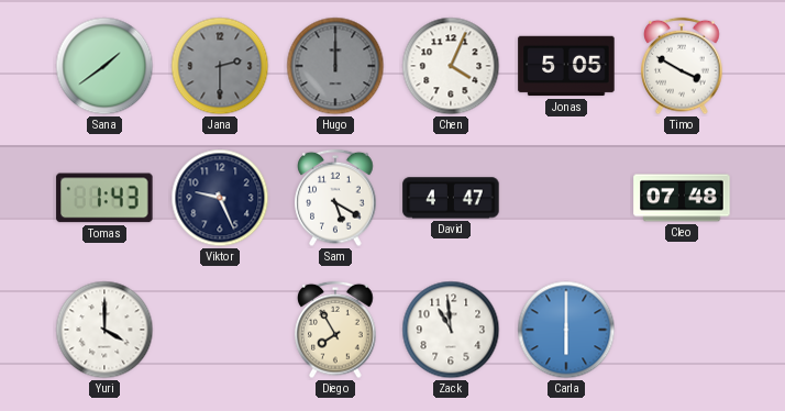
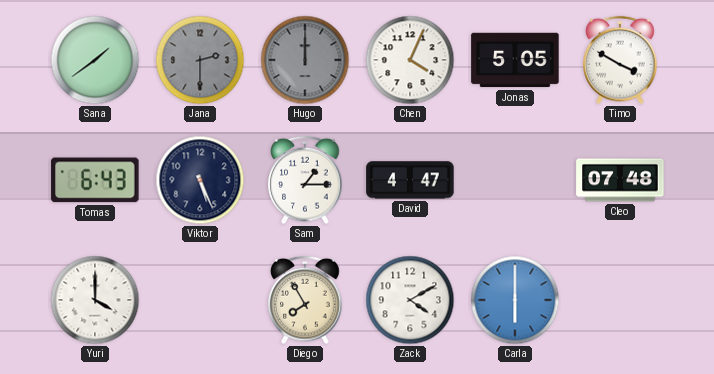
Tomas: 1:43 -> 6:43 (95, 180)
Viktor: 9:26 -> 5:26 (200, 180)
Sam: 5:20 -> 1:15 (305, 180)
Zack: 10:59 -> 4:10 (410, 300)
